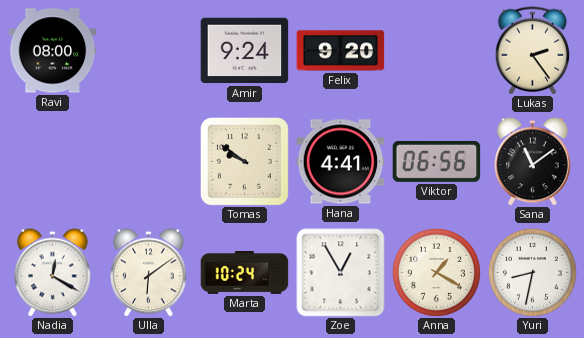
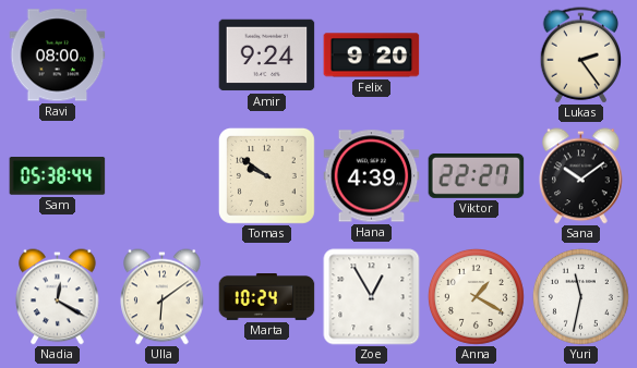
Sam: none -> 05:38 (58, 176)
Hana: 4:41 -> 4:39 (372, 176)
Viktor: 06:56 -> 22:27 (477, 175)
Sana: 11:09 -> 10:09 (581, 176)
Yuri: 8:32 -> 11:32 (580, 296)
